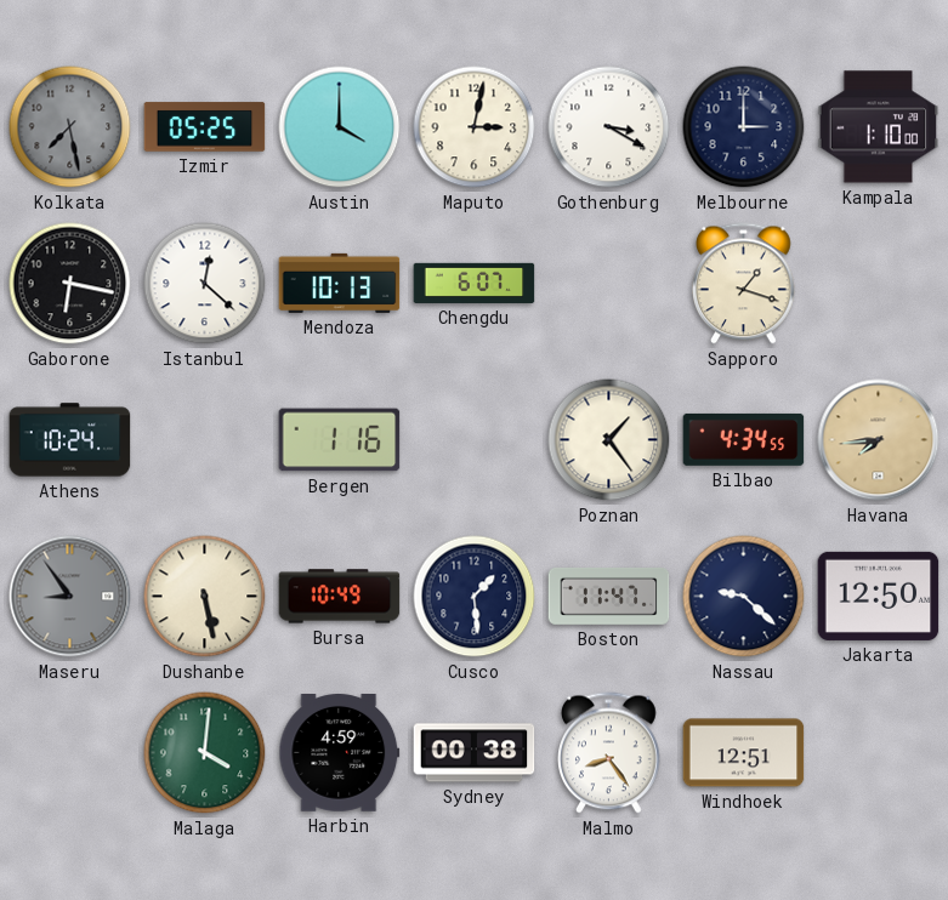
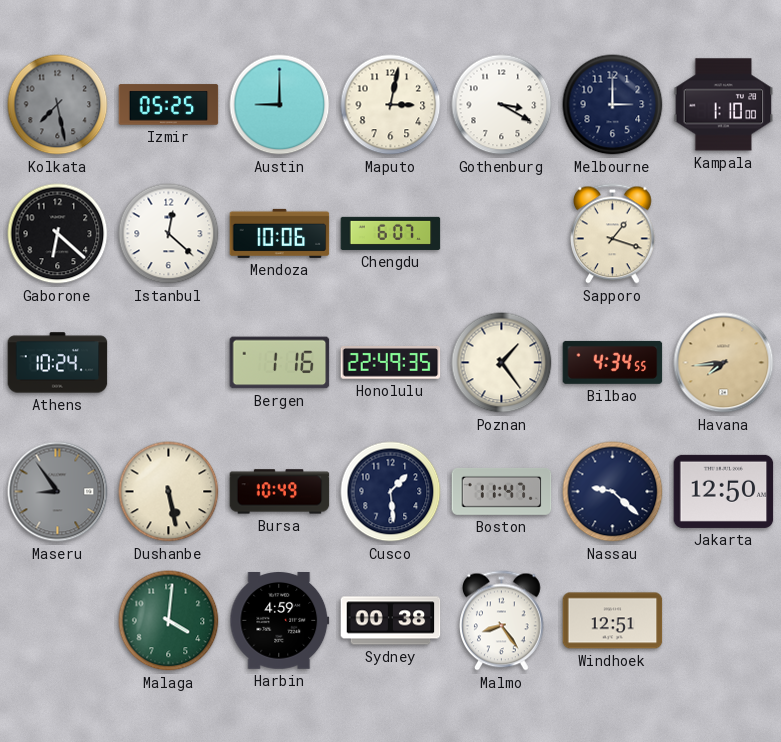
Austin: 4:00 -> 9:00 (280, 105)
Gaborone: 6:17 -> 6:22 (58, 234)
Mendoza: 10:13 -> 10:06 (280, 233)
Honolulu: none -> 22:49 (391, 363)
